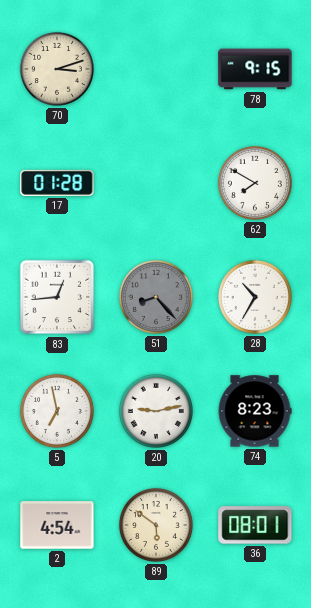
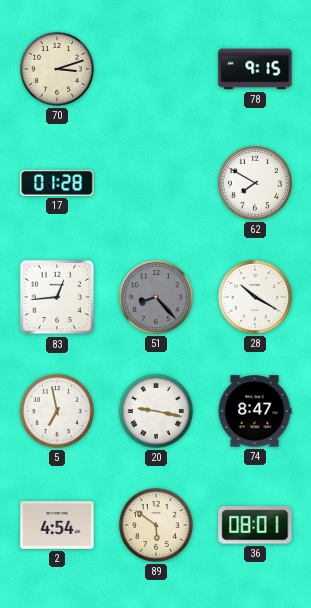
28: 10:35 -> 10:20 (255, 297)
20: 9:13 -> 9:17 (156, 411)
74: 8:23 -> 8:47 (255, 411)
